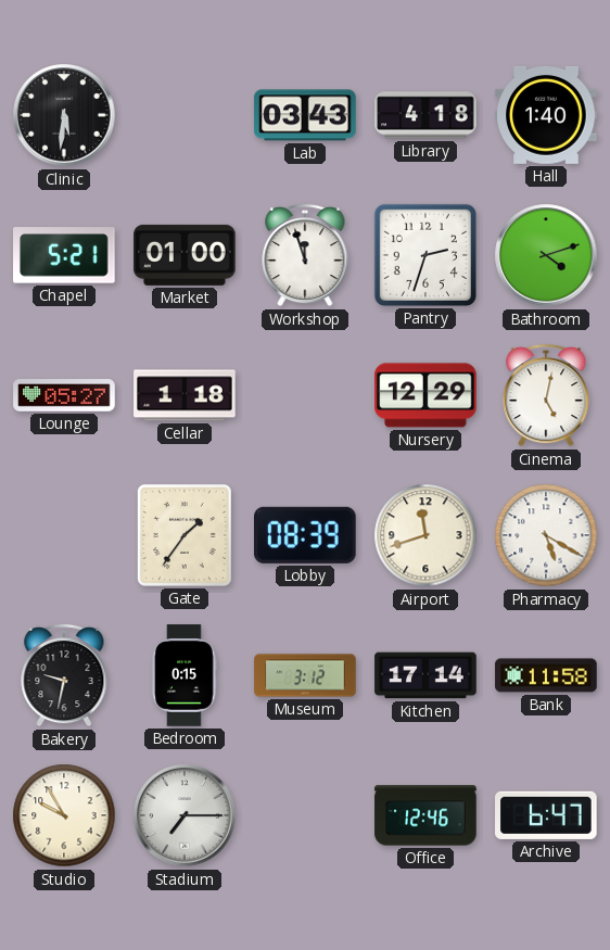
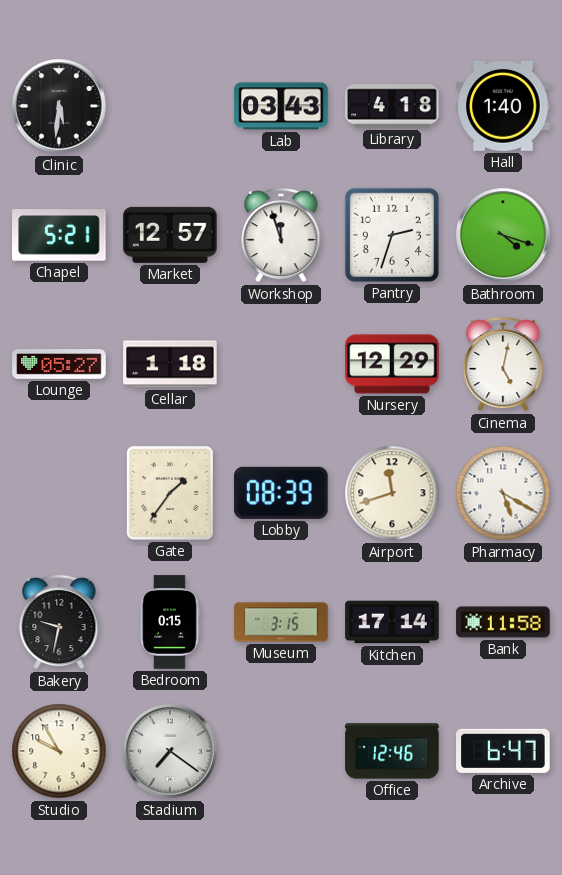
Market: 01:00 -> 12:57 (170, 235)
Bathroom: 4:12 -> 4:18 (503, 235)
Museum: 3:12 -> 3:15 (281, 622)
Stadium: 7:15 -> 7:21 (170, 751)
